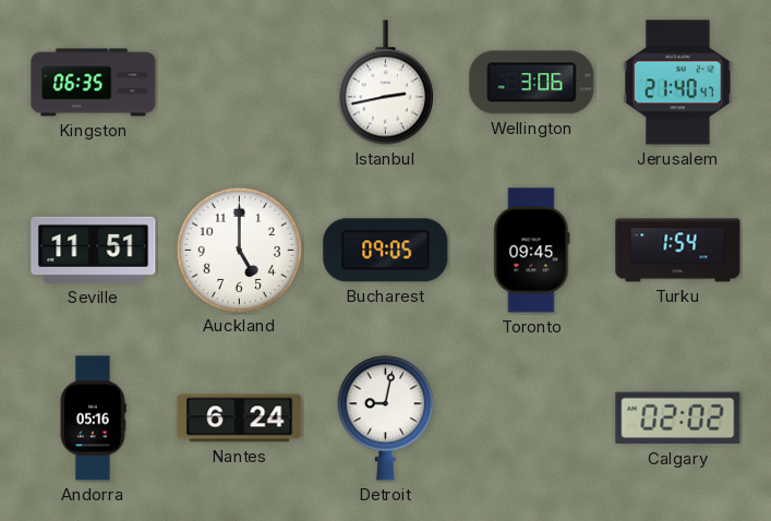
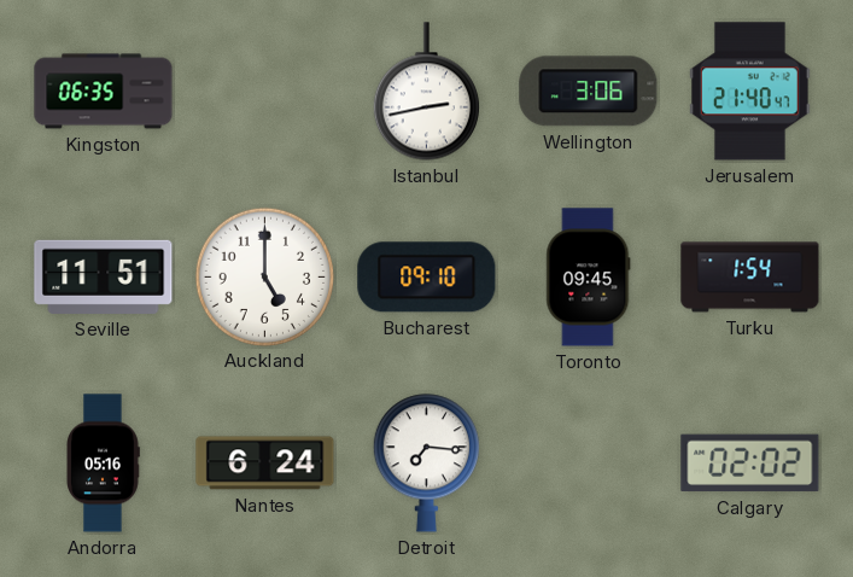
Bucharest: 09:05 -> 09:10 (427, 278)
Detroit: 9:02 -> 7:16 (426, 464)
